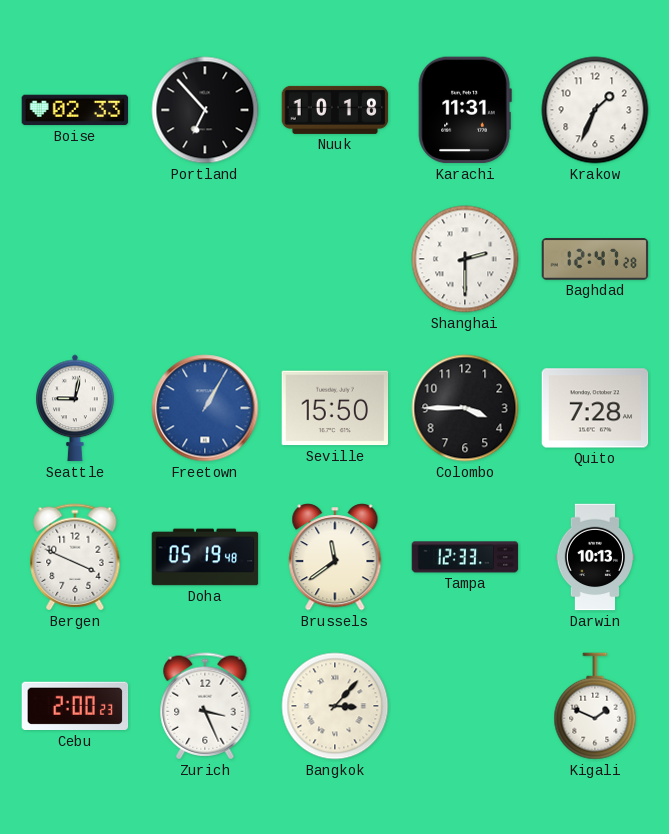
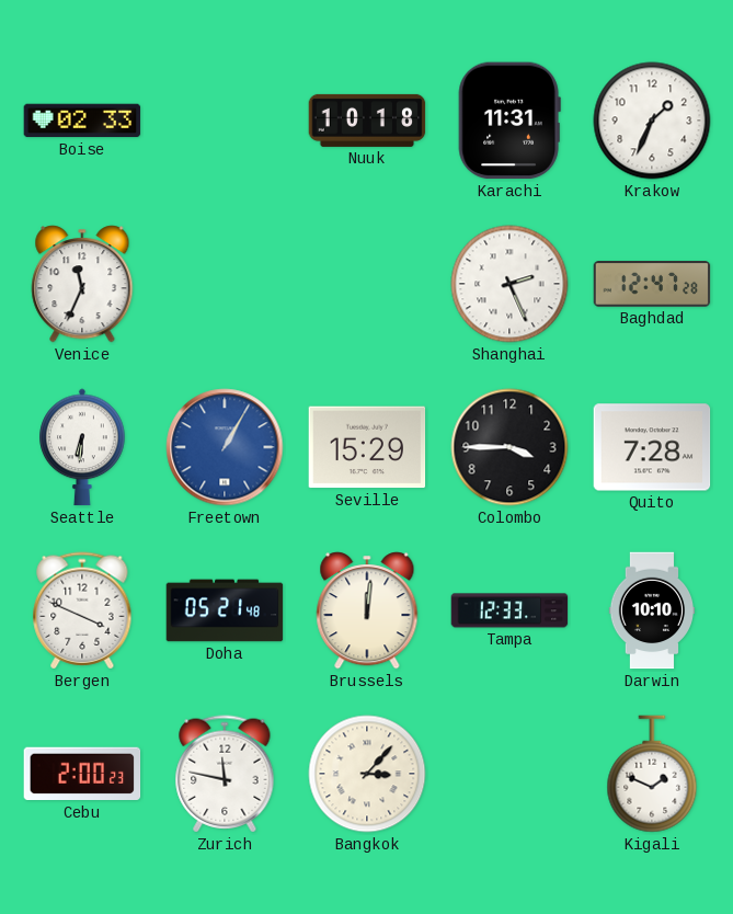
Portland: 6:53 -> none (205, 110)
Venice: none -> 11:34 (82, 284)
Shanghai: 2:30 -> 2:26 (509, 284)
Seattle: 9:02 -> 6:31 (82, 447)
Seville: 15:50 -> 15:29 (367, 447)
Doha: 05:19 -> 05:21 (225, 610)
Brussels: 11:39 -> 12:01 (367, 610)
Darwin: 10:13 -> 10:10 (651, 610)
Zurich: 3:26 -> 11:47 (225, 774)
